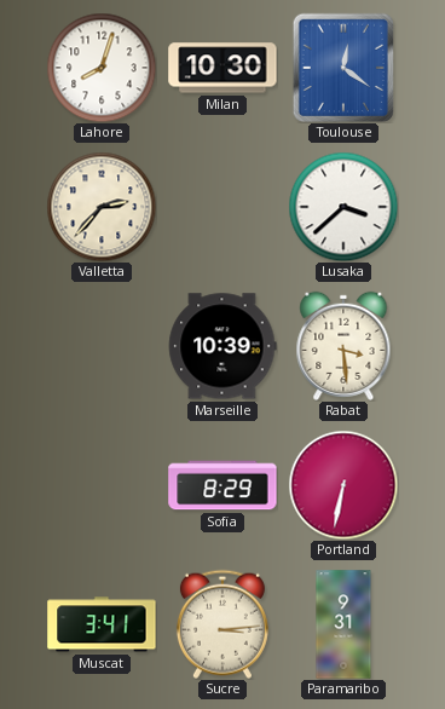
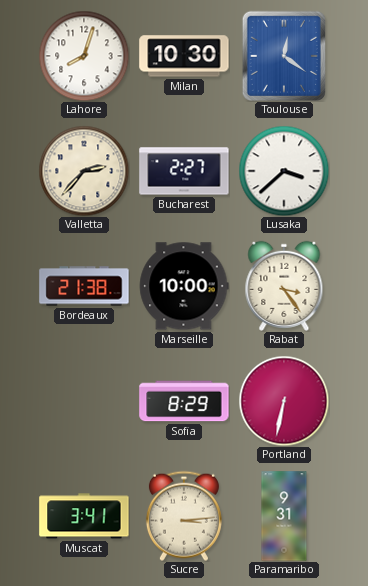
Bucharest: none -> 2:27 (184, 171)
Bordeaux: none -> 21:38 (84, 286)
Marseille: 10:39 -> 10:00 (184, 286)
Rabat: 3:29 -> 3:24 (284, 286)
